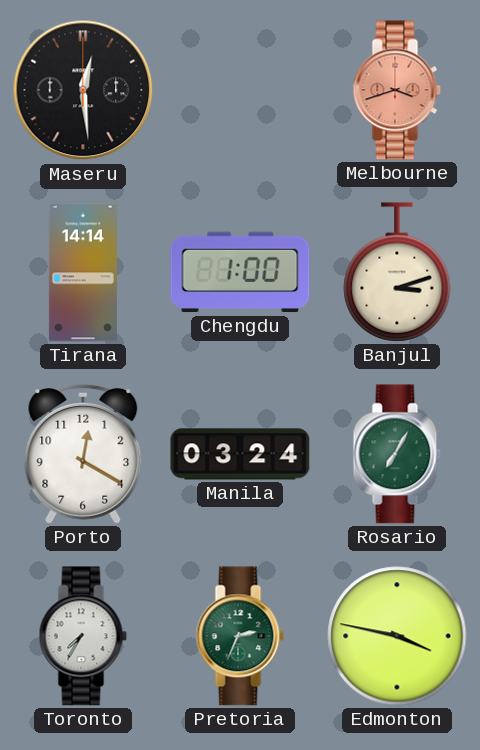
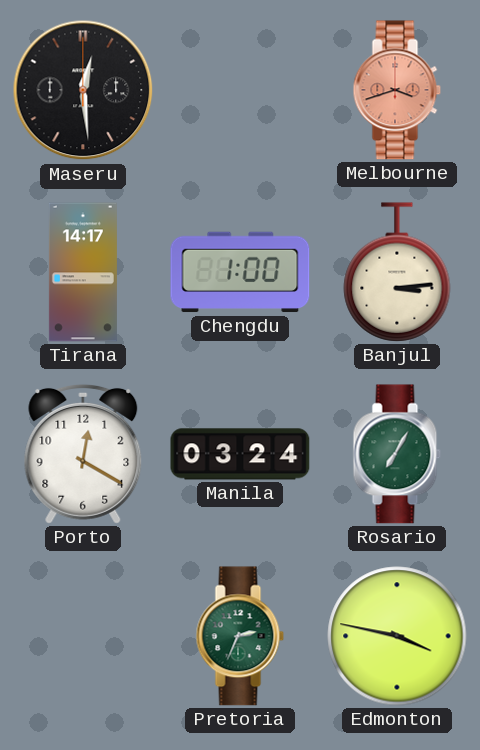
Tirana: 14:14 -> 14:17 (83, 272)
Banjul: 3:12 -> 3:14 (397, 272)
Toronto: 7:35 -> none (83, 636)
